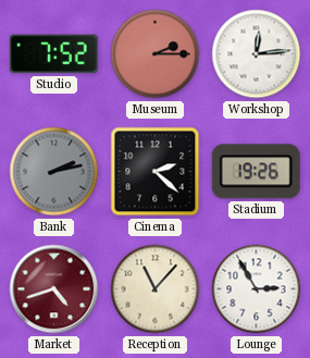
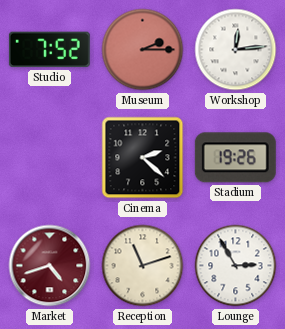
Bank: 2:13 -> none (54, 172)
Reception: 11:07 -> 11:12 (143, 266)
